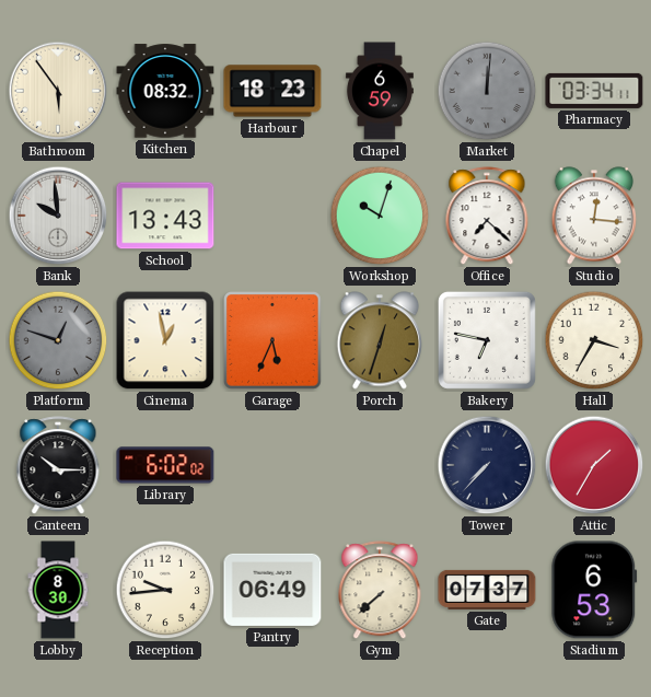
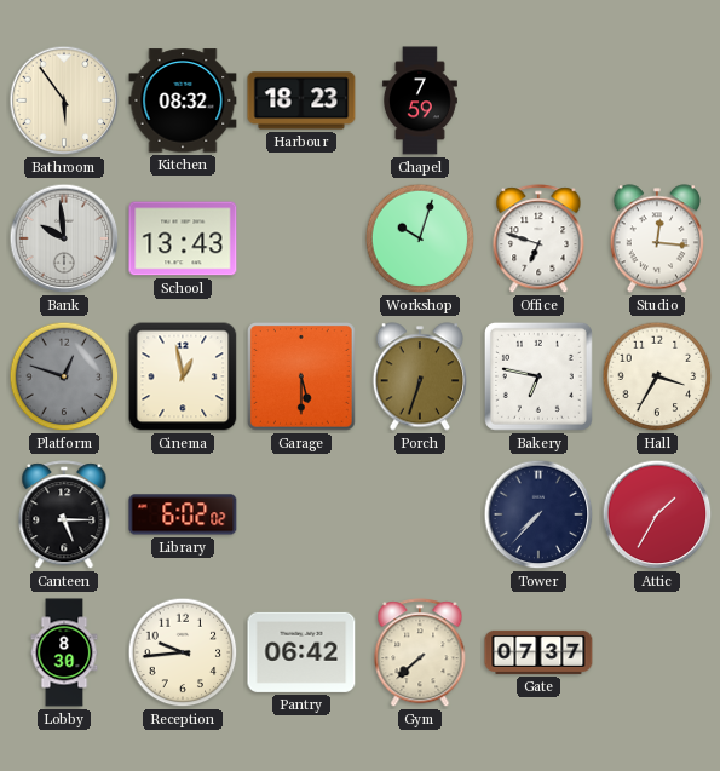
Chapel: 6:59 -> 7:59 (420, 100)
Market: 12:01 -> none (487, 91)
Pharmacy: 03:34 -> none (594, 91)
Office: 7:22 -> 6:48 (538, 240)
Garage: 5:34 -> 5:30 (303, 378)
Porch: 12:33 -> 6:33 (419, 376)
Canteen: 10:15 -> 5:15 (64, 516)
Pantry: 06:49 -> 06:42 (301, 652)
Stadium: 6:53 -> none (594, 590)
